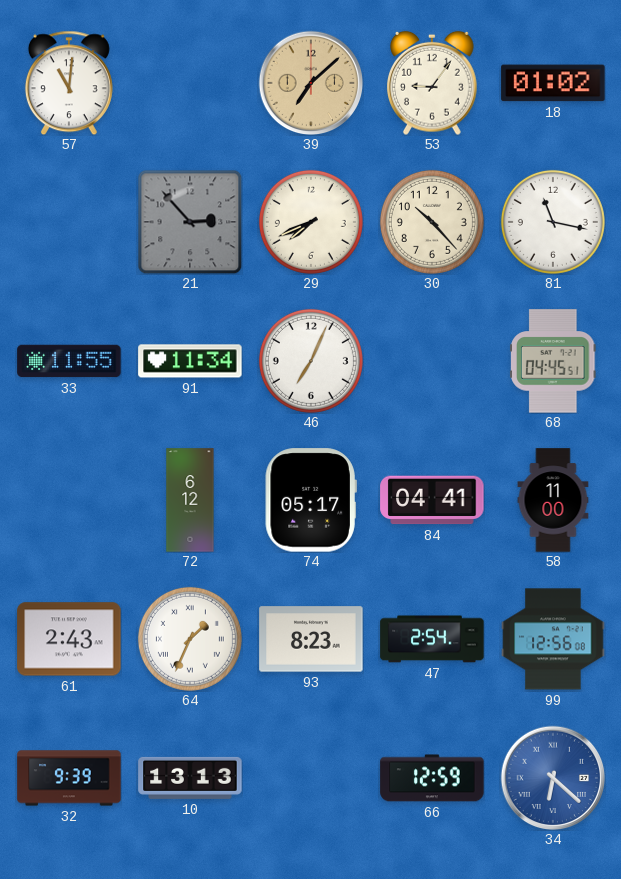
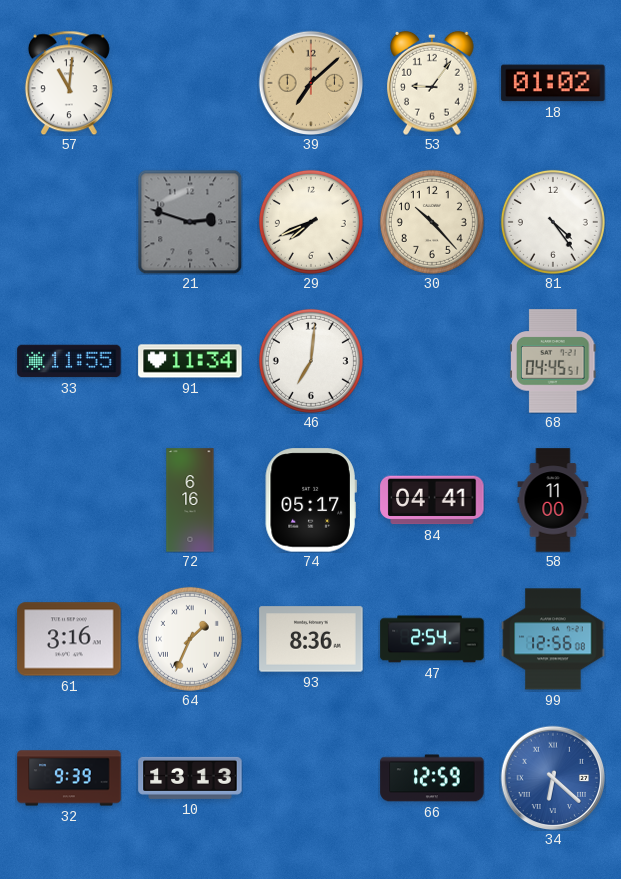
21: 2:53 -> 2:48 (190, 222)
81: 11:17 -> 4:24 (553, 222)
46: 7:04 -> 7:01 (311, 361)
72: 6:12 -> 6:16 (190, 500)
61: 2:43 -> 3:16 (69, 639)
93: 8:23 -> 8:36 (311, 639)
